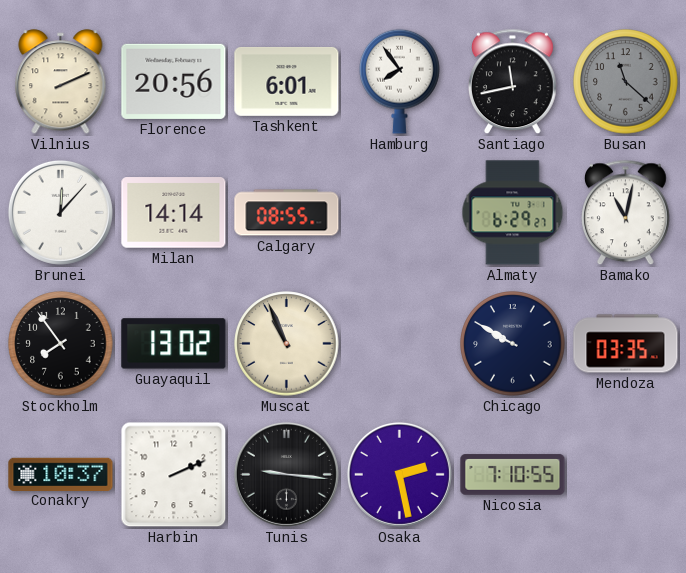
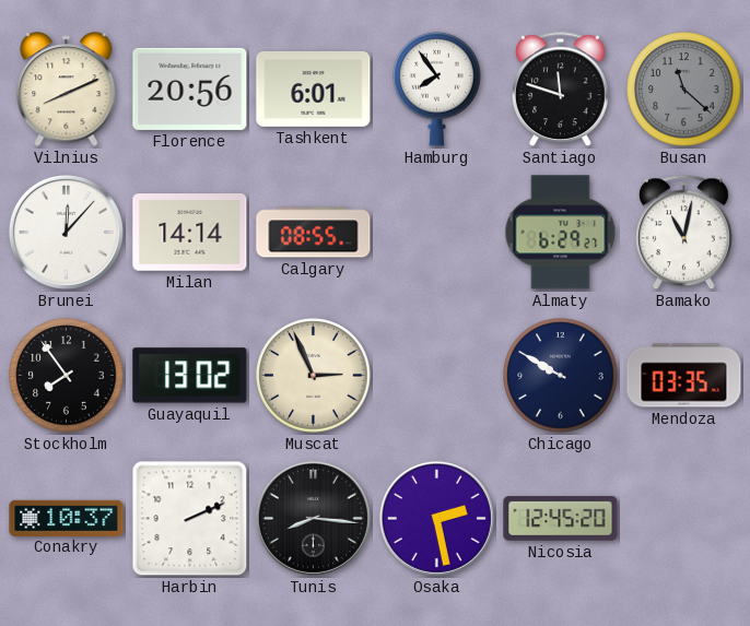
Vilnius: 2:11 -> 8:11 (67, 90)
Santiago: 11:43 -> 11:48 (561, 90)
Muscat: 10:56 -> 2:56 (314, 376)
Tunis: 9:16 -> 8:16 (313, 518)
Nicosia: 7:10 -> 12:45 (561, 519)
